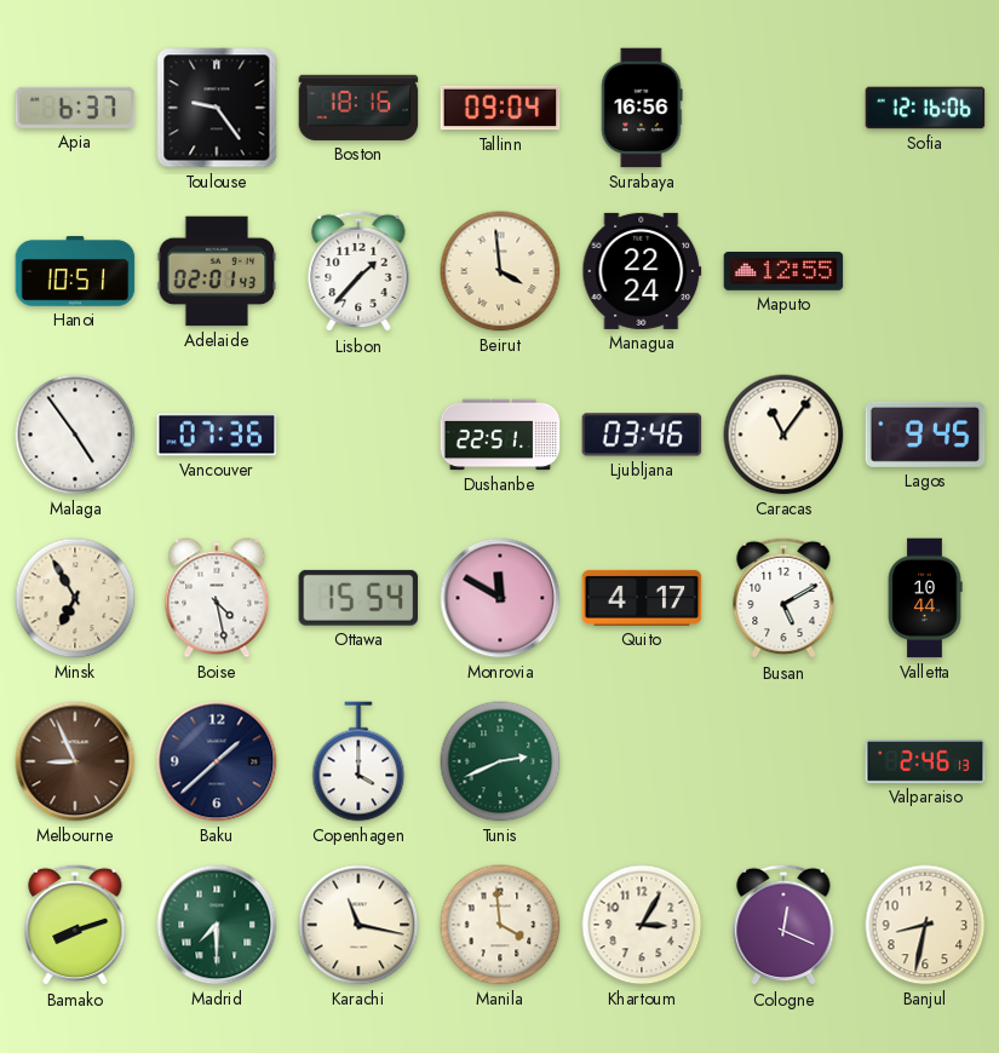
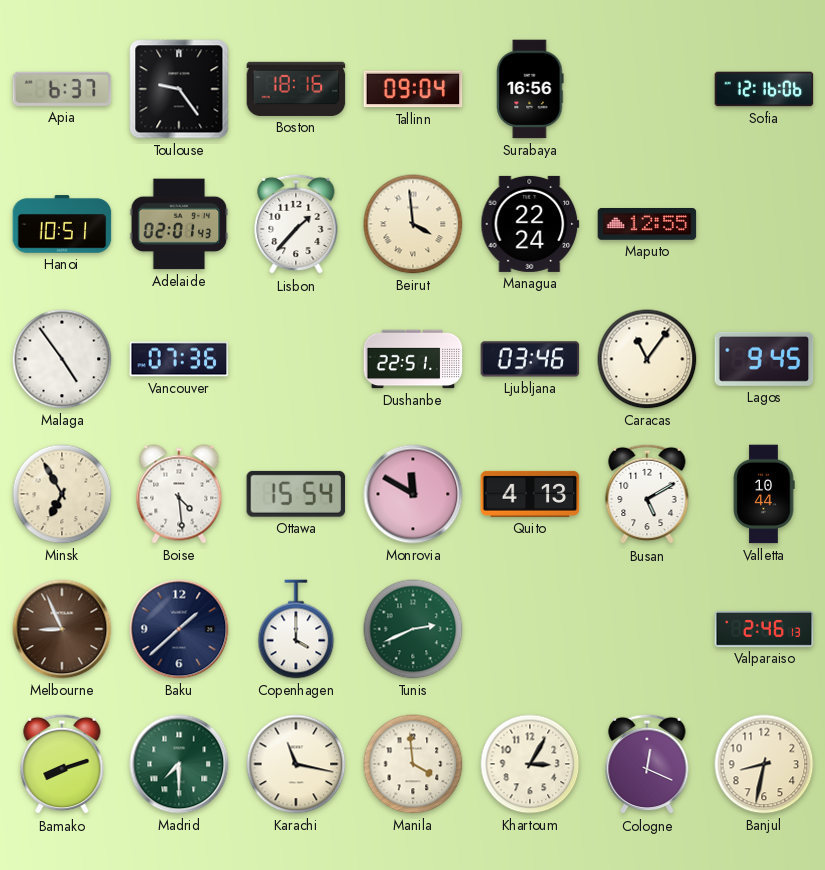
Boise: 4:28 -> 4:29 (179, 494)
Quito: 4:17 -> 4:13 (530, 494)
